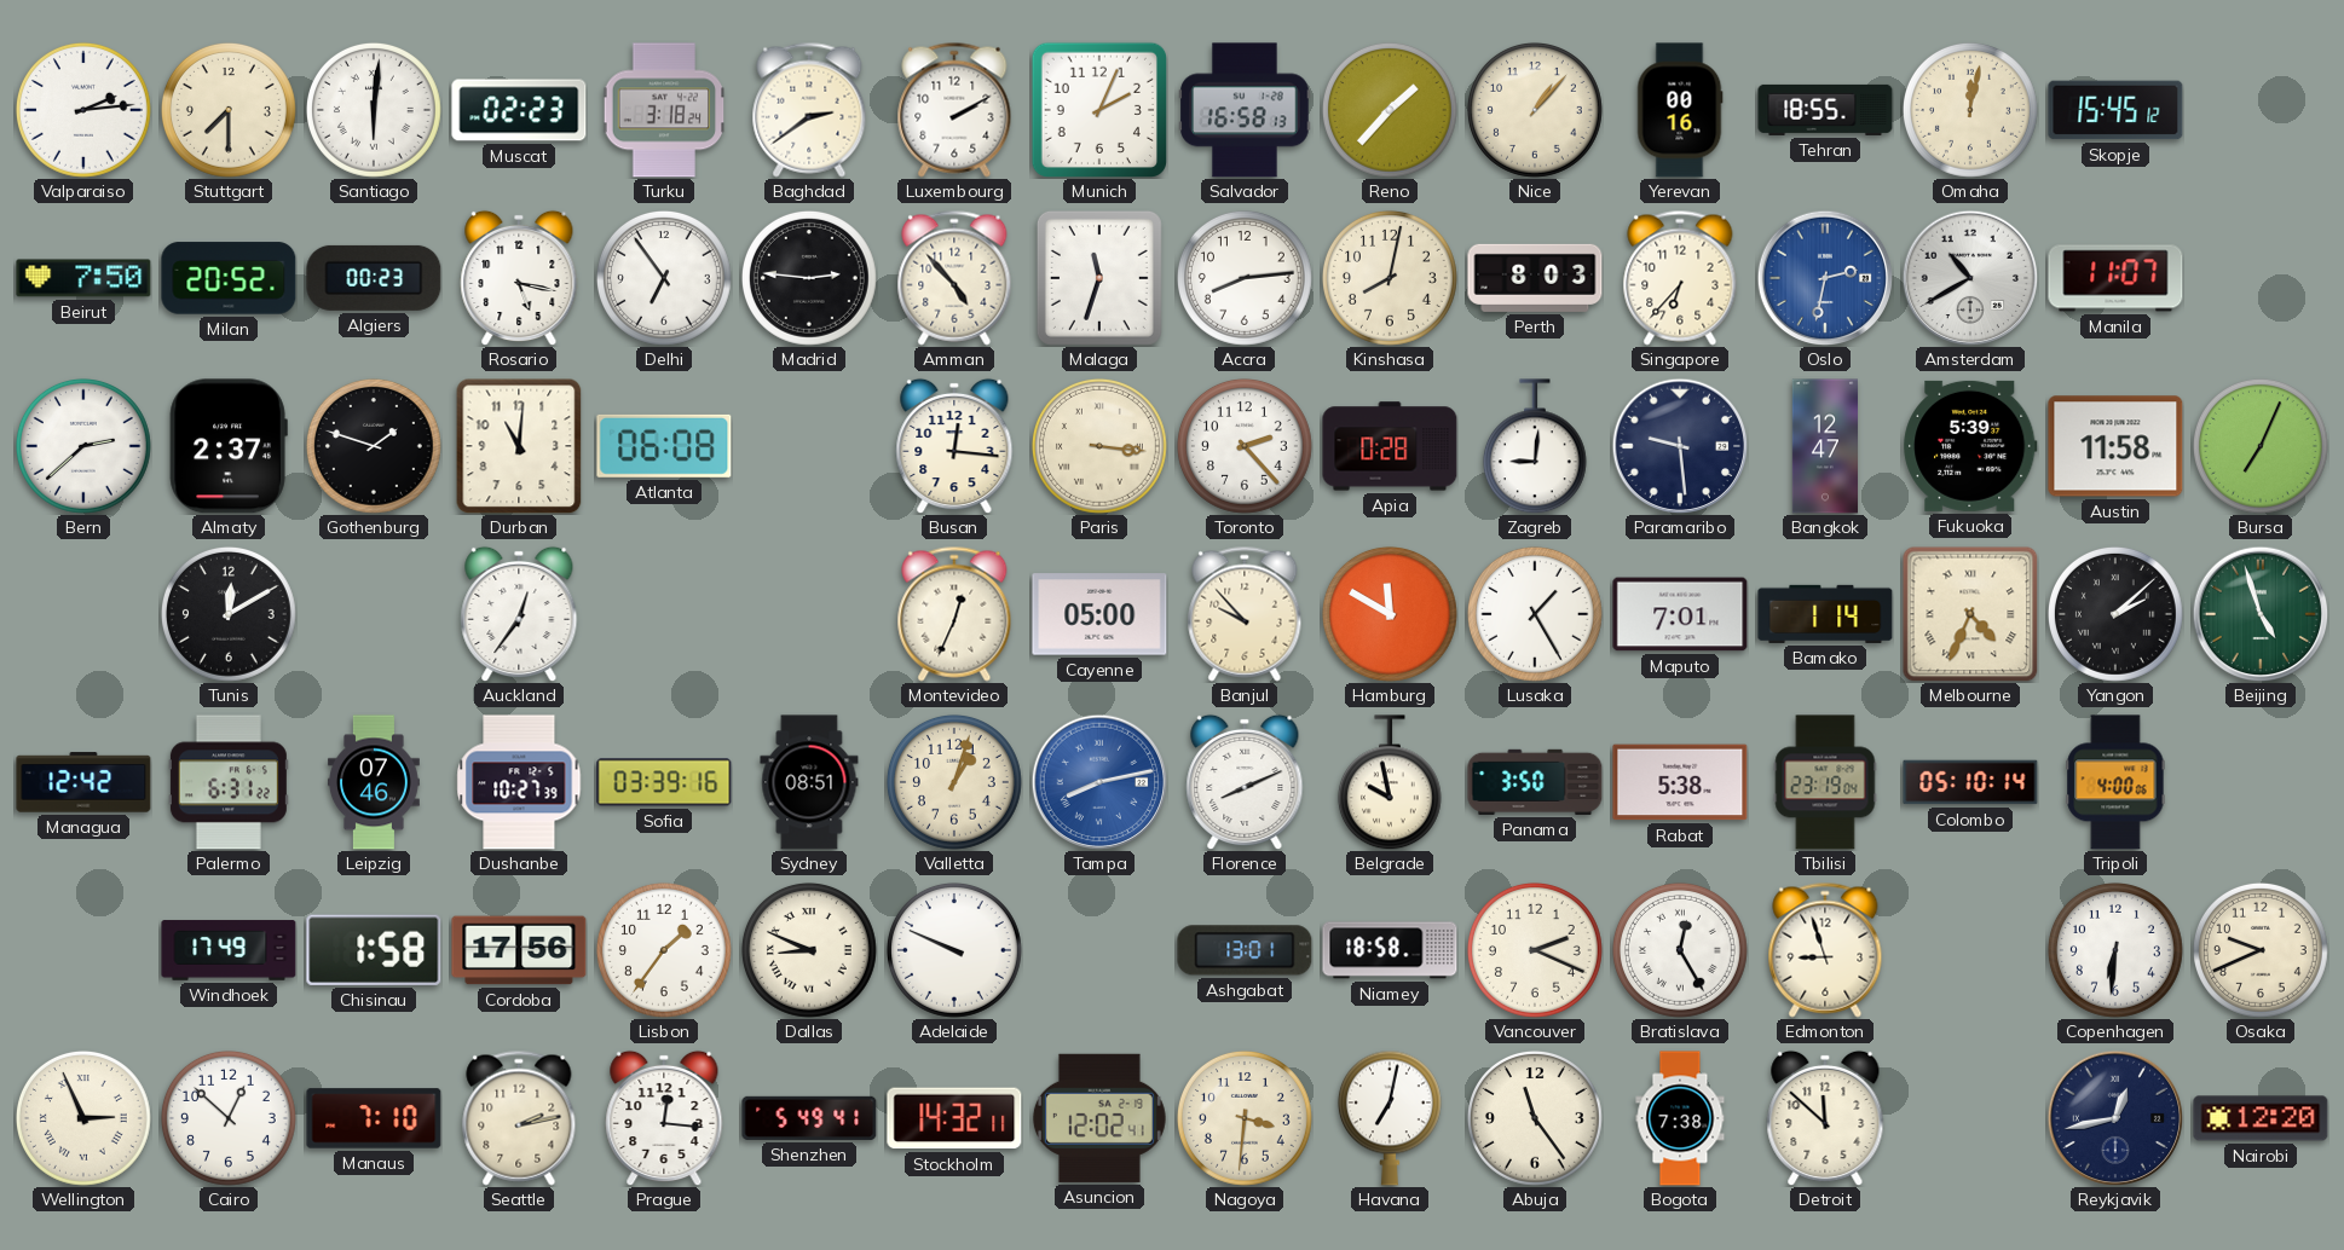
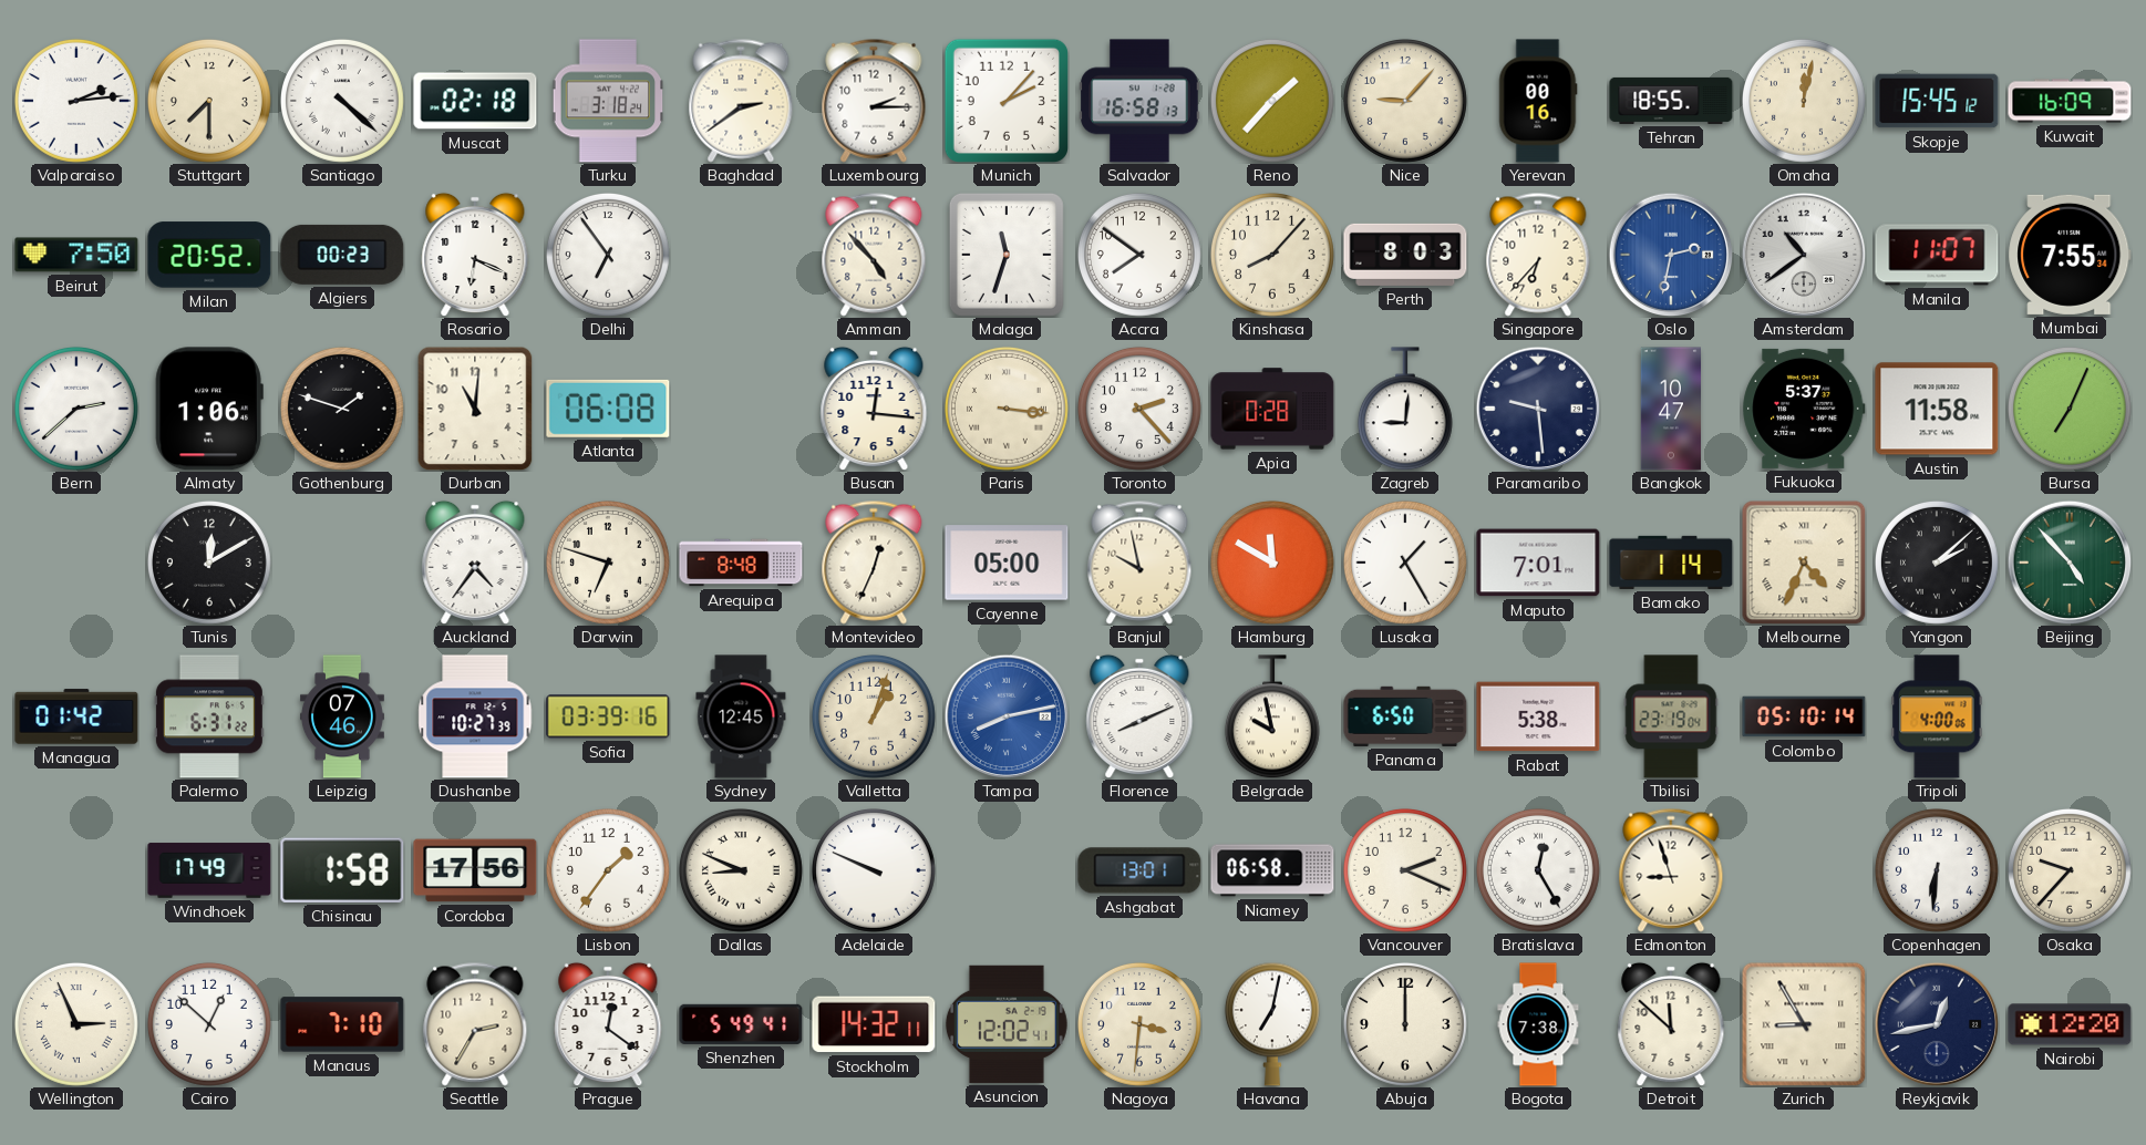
Santiago: 6:01 -> 4:22 (342, 101)
Muscat: 02:23 -> 02:18 (475, 101)
Luxembourg: 2:10 -> 2:15 (874, 101)
Munich: 2:04 -> 2:07 (1005, 100)
Nice: 1:07 -> 9:07 (1405, 101)
Kuwait: none -> 16:09 (2070, 101)
Rosario: 5:17 -> 6:19 (475, 255)
Madrid: 2:46 -> none (809, 278)
Accra: 8:14 -> 7:51 (1139, 255)
Kinshasa: 8:02 -> 8:07 (1272, 255)
Amsterdam: 10:40 -> 10:39 (1804, 255)
Mumbai: none -> 7:55 (2070, 255)
Almaty: 2:37 -> 1:06 (209, 409)
Bangkok: 12:47 -> 10:47 (1670, 409)
Fukuoka: 5:39 -> 5:37 (1804, 409)
Auckland: 12:36 -> 4:36 (475, 563)
Darwin: none -> 6:48 (608, 563)
Arequipa: none -> 8:48 (741, 563)
Banjul: 9:53 -> 9:58 (1139, 563)
Beijing: 4:57 -> 4:53 (2070, 563)
Managua: 12:42 -> 01:42 (76, 716)
Sydney: 08:51 -> 12:45 (741, 716)
Panama: 3:50 -> 6:50 (1405, 716)
Niamey: 18:58 -> 06:58 (1272, 870)
Osaka: 9:41 -> 9:37 (2070, 870)
Seattle: 2:13 -> 2:35 (475, 1024)
Prague: 12:16 -> 12:21 (608, 1024)
Abuja: 11:24 -> 12:00 (1405, 1024)
Zurich: none -> 8:55 (1804, 1024)
